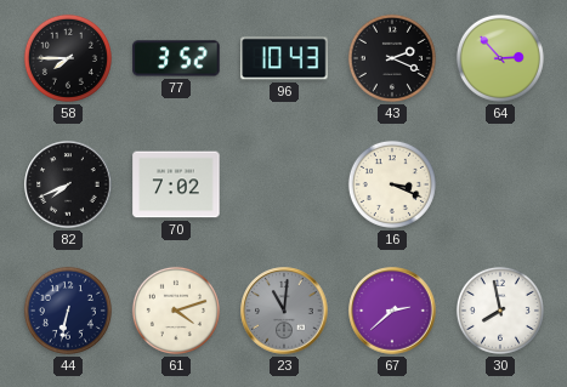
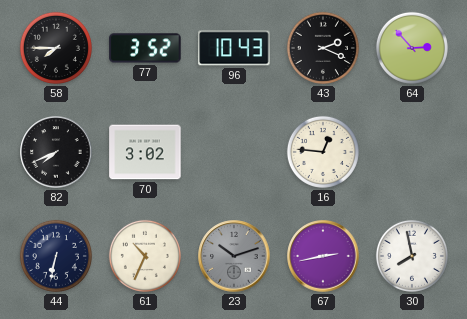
70: 7:02 -> 3:02 (145, 152)
16: 3:19 -> 12:46 (323, 152)
61: 4:12 -> 10:34 (145, 256)
23: 11:01 -> 10:12 (234, 256)
67: 2:38 -> 2:43 (323, 256)
